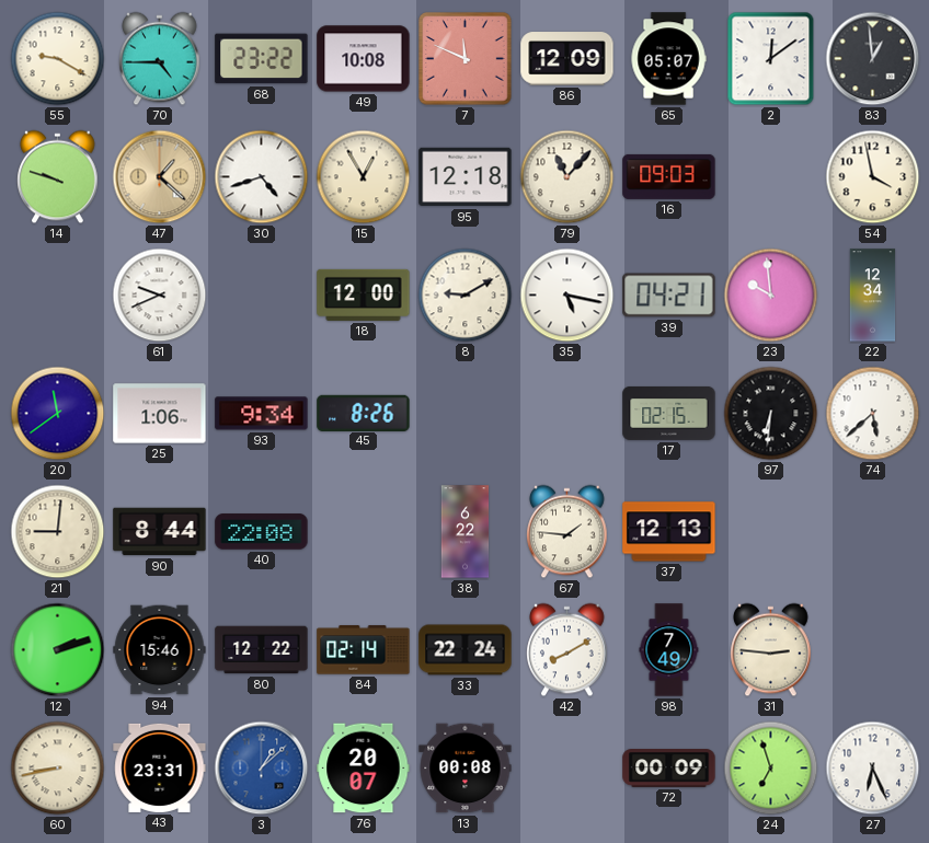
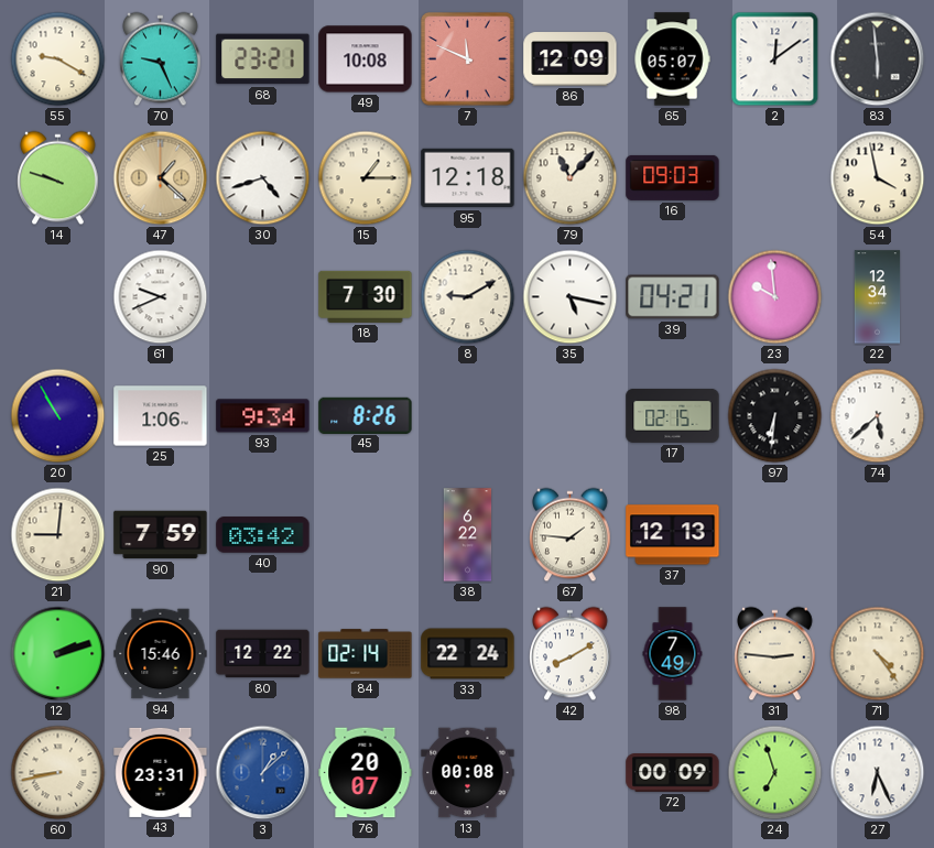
70: 4:45 -> 9:26 (161, 59)
68: 23:22 -> 23:21 (263, 59)
83: 12:59 -> 5:59 (878, 59)
15: 12:55 -> 1:15 (366, 178)
18: 12:00 -> 7:30 (366, 296)
20: 11:39 -> 10:55 (58, 416)
90: 8:44 -> 7:59 (161, 535)
40: 22:08 -> 03:42 (263, 535)
71: none -> 4:24 (878, 654)
